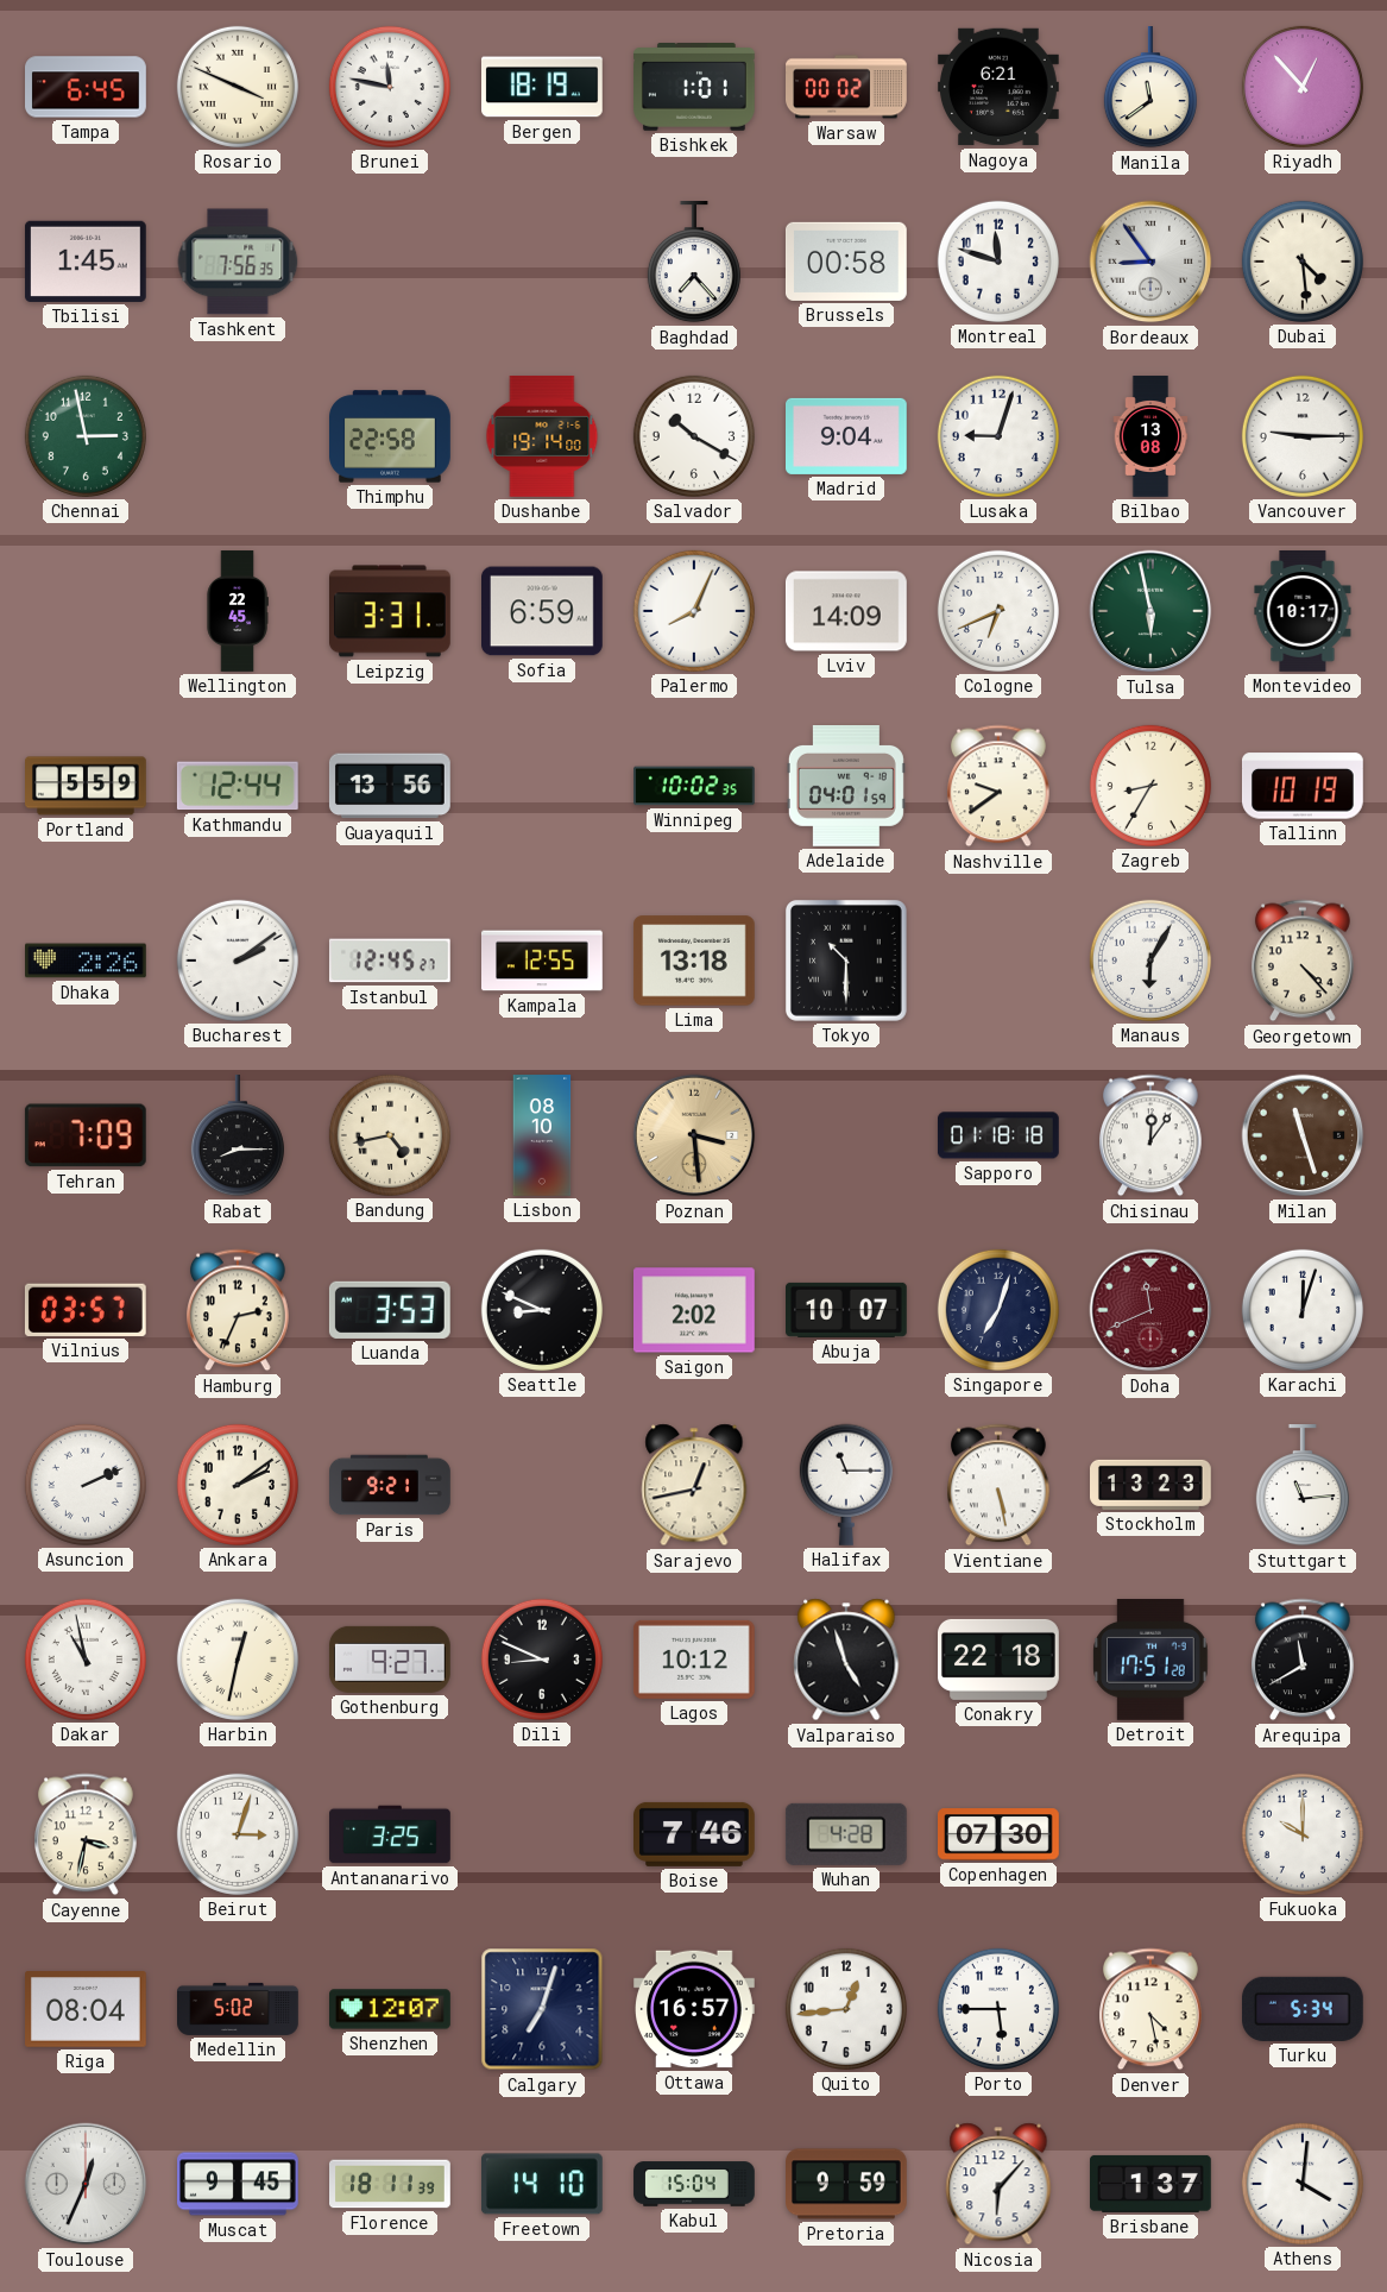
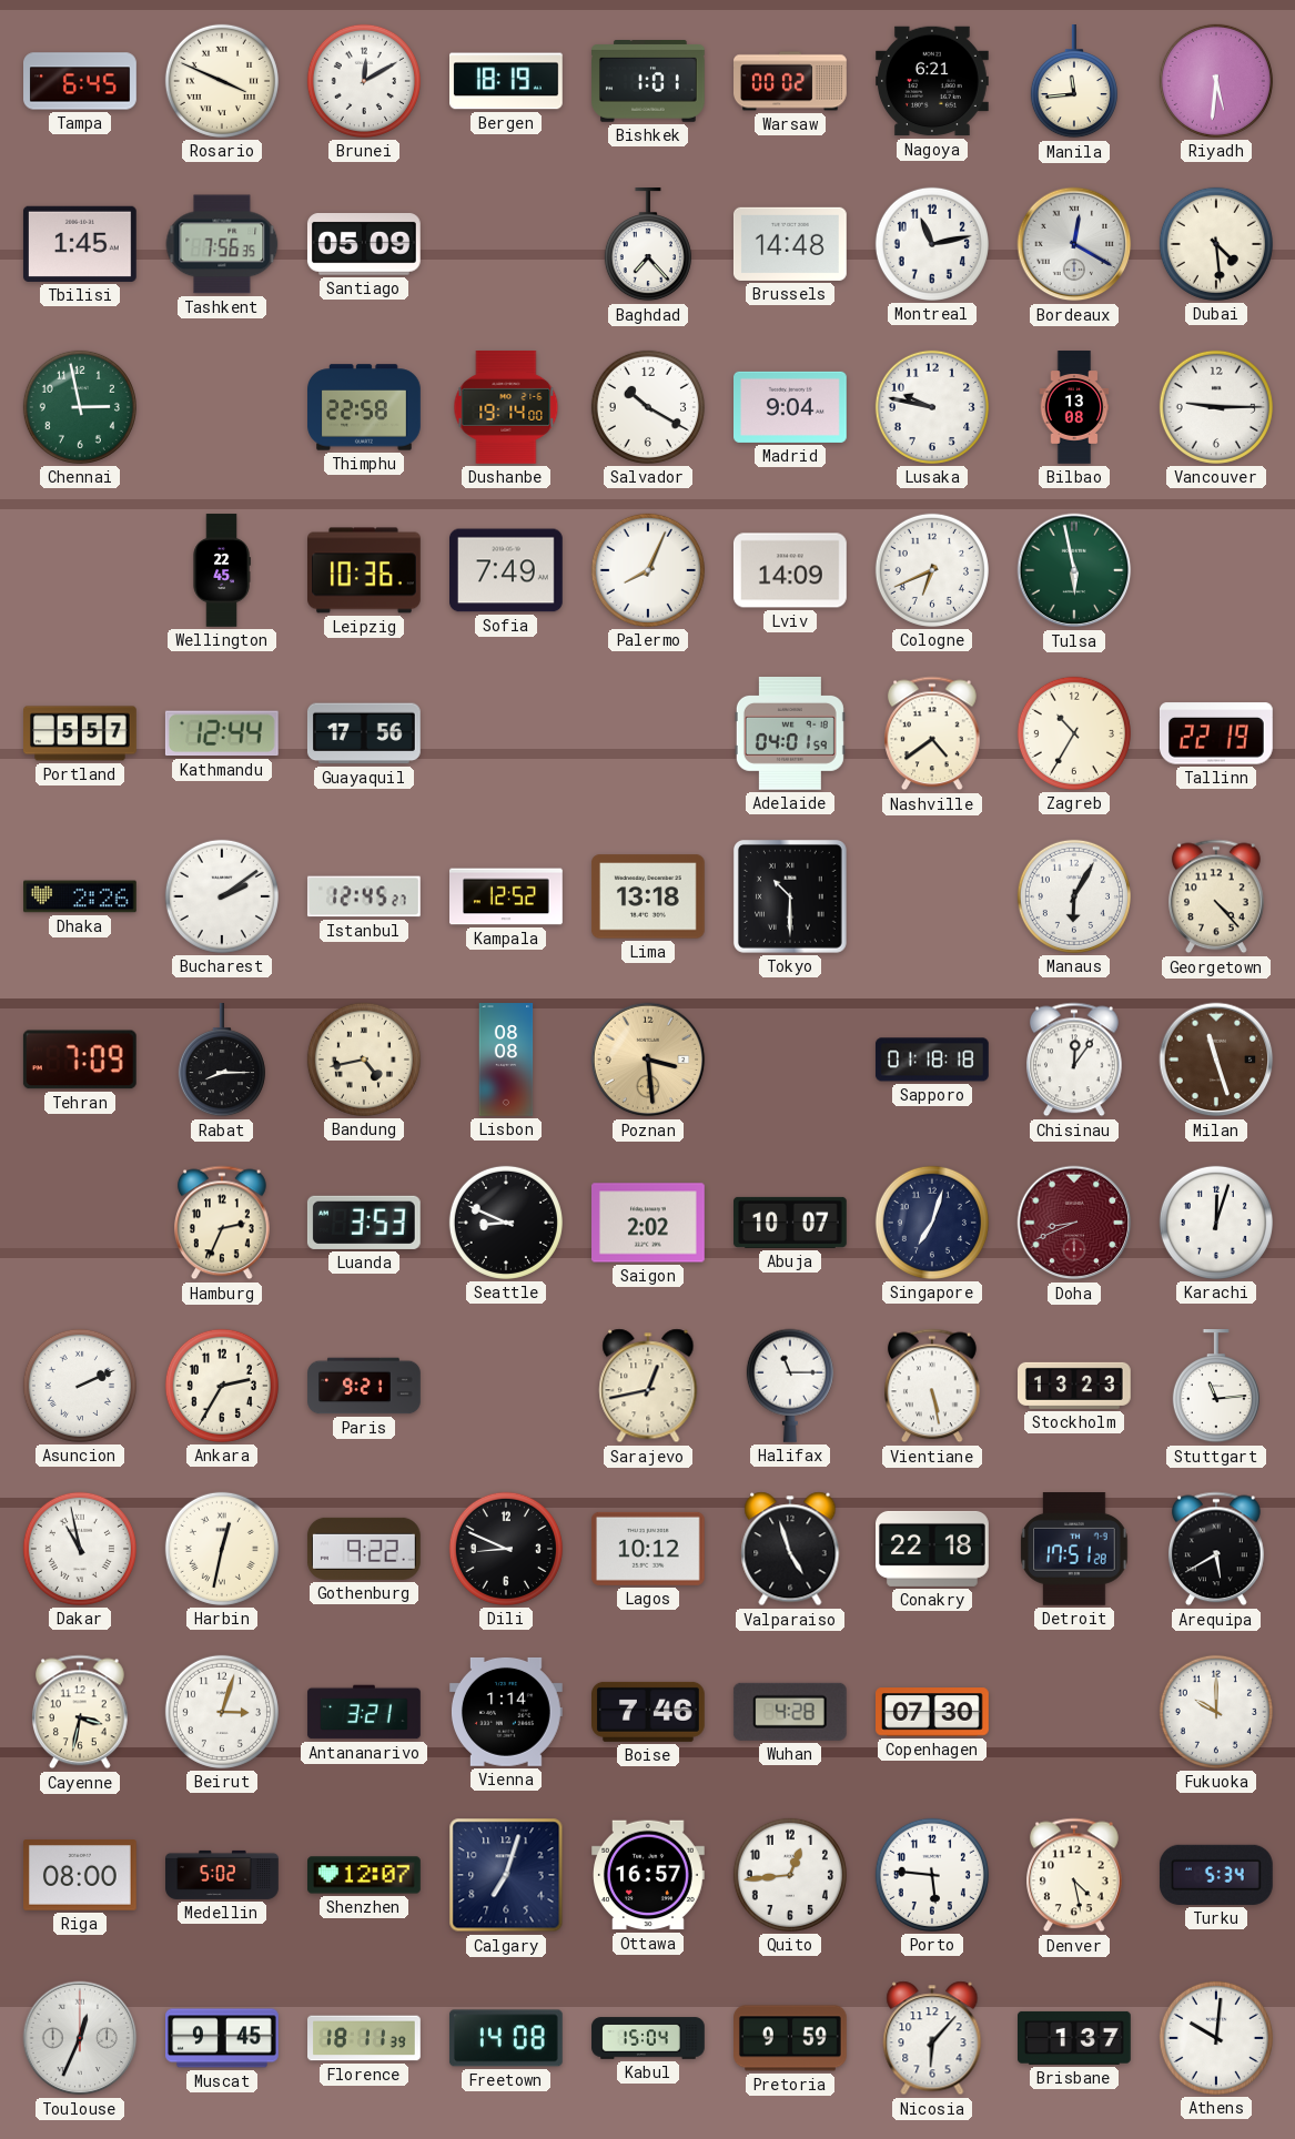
Brunei: 11:47 -> 12:10 (364, 81)
Manila: 11:39 -> 11:44 (1074, 82)
Riyadh: 12:53 -> 5:31 (1216, 81)
Santiago: none -> 05:09 (364, 245)
Brussels: 00:58 -> 14:48 (790, 244)
Montreal: 11:48 -> 11:13 (932, 244)
Bordeaux: 8:54 -> 12:20 (1074, 244)
Lusaka: 9:03 -> 9:47 (932, 407)
Leipzig: 3:31 -> 10:36 (365, 570)
Sofia: 6:59 -> 7:49 (507, 570)
Montevideo: 10:17 -> none (1303, 612)
Portland: 5:59 -> 5:57 (81, 733)
Guayaquil: 13:56 -> 17:56 (364, 733)
Winnipeg: 10:02 -> none (695, 786)
Nashville: 9:39 -> 4:39 (933, 733)
Zagreb: 8:35 -> 10:35 (1074, 733)
Tallinn: 10:19 -> 22:19 (1216, 733)
Kampala: 12:55 -> 12:52 (507, 896)
Lisbon: 08:10 -> 08:08 (506, 1060)
Vilnius: 03:57 -> none (86, 1310)
Doha: 11:41 -> 8:41 (1074, 1223)
Ankara: 2:09 -> 2:35 (222, 1386)
Gothenburg: 9:27 -> 9:22 (364, 1549)
Arequipa: 11:40 -> 5:40 (1217, 1549)
Antananarivo: 3:25 -> 3:21 (364, 1712)
Vienna: none -> 1:14 (506, 1712)
Riga: 08:04 -> 08:00 (81, 1876)
Porto: 5:45 -> 5:46 (932, 1875)
Freetown: 14:10 -> 14:08 (506, 2038)
Athens: 4:01 -> 10:01 (1216, 2038)
